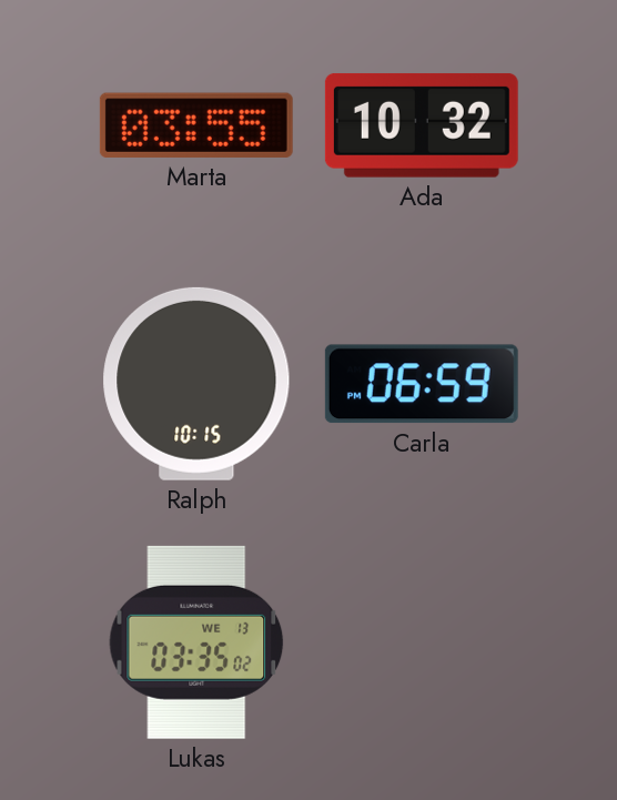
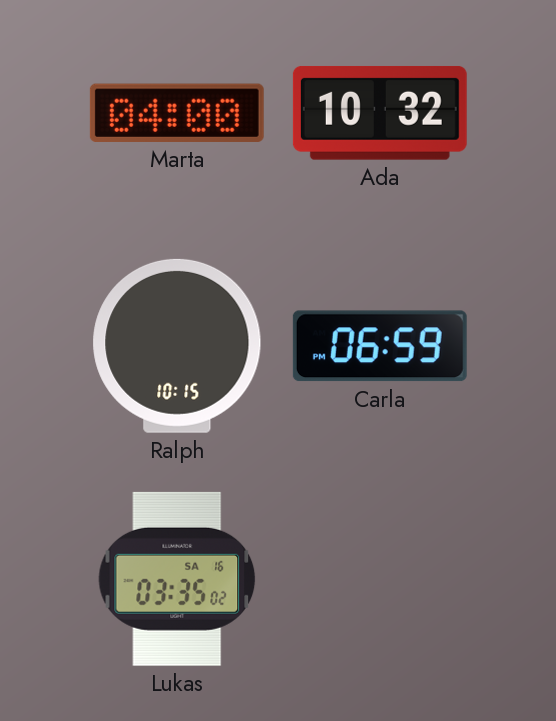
Marta: 03:55 -> 04:00 (177, 113)
Lukas date: WE 13 -> SA 16 (177, 579)
